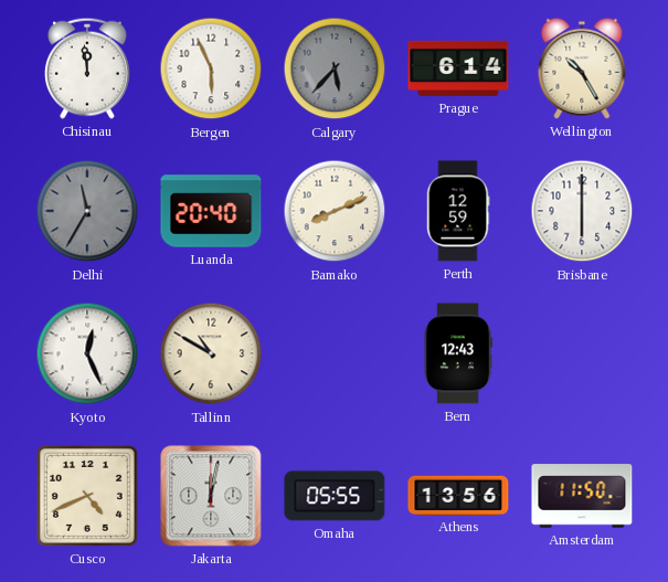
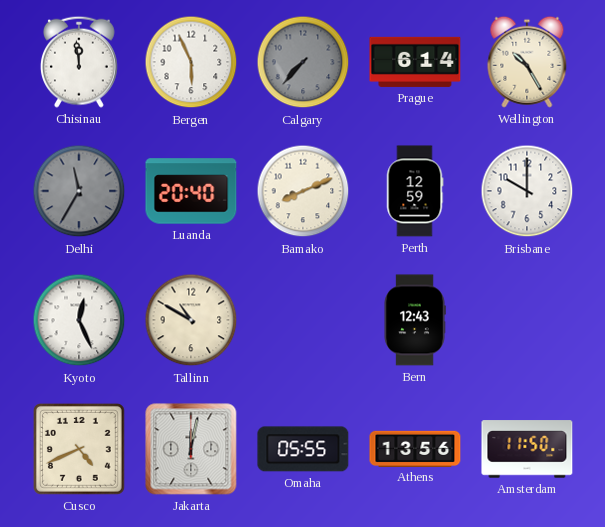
Calgary: 5:37 -> 7:37 (303, 62)
Brisbane: 6:00 -> 10:00 (527, 191)
